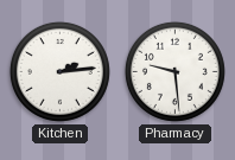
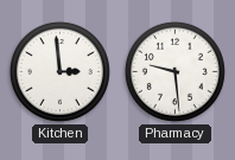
Kitchen: 2:14 -> 2:59 (59, 71)
